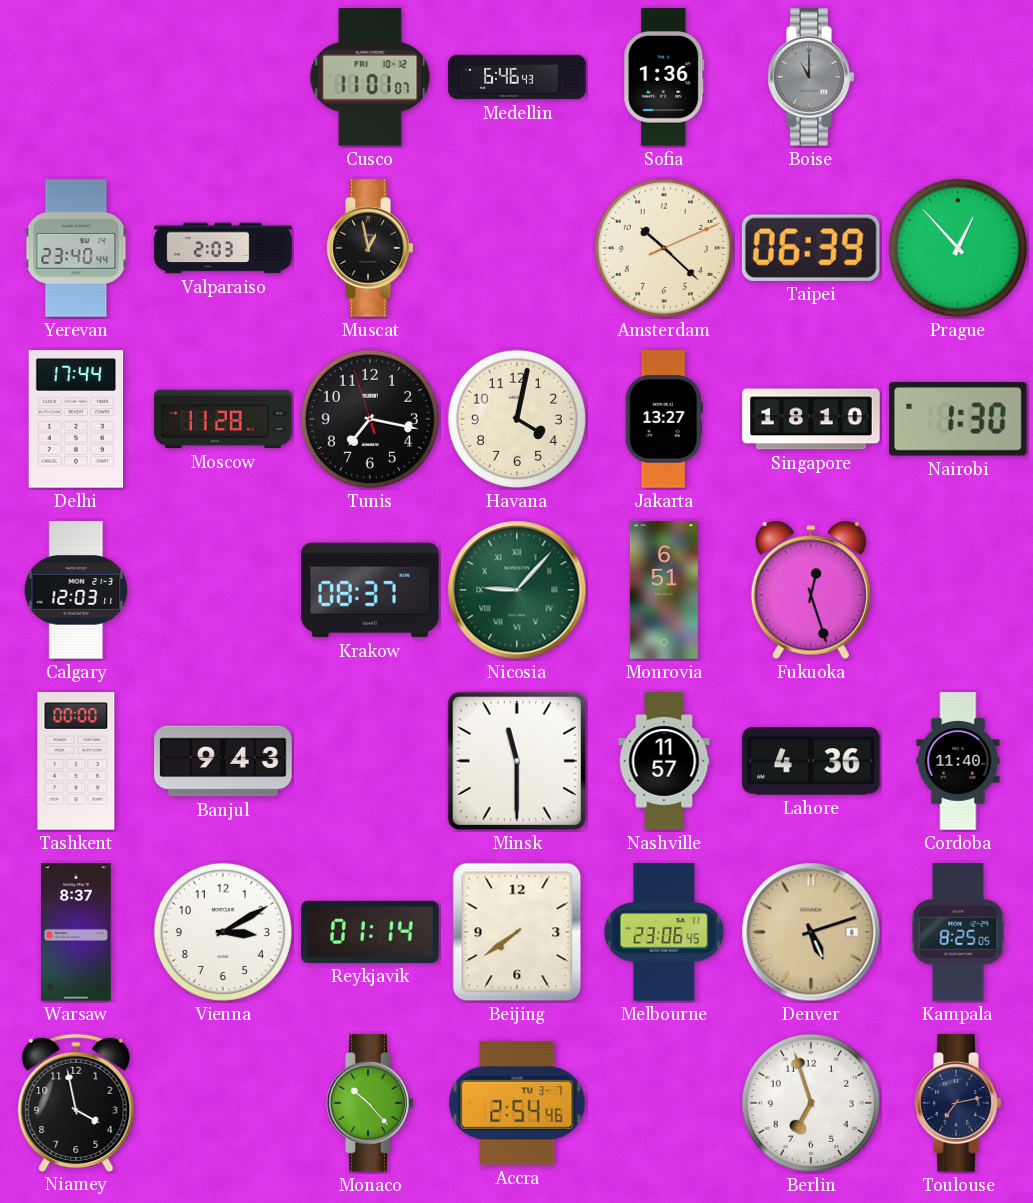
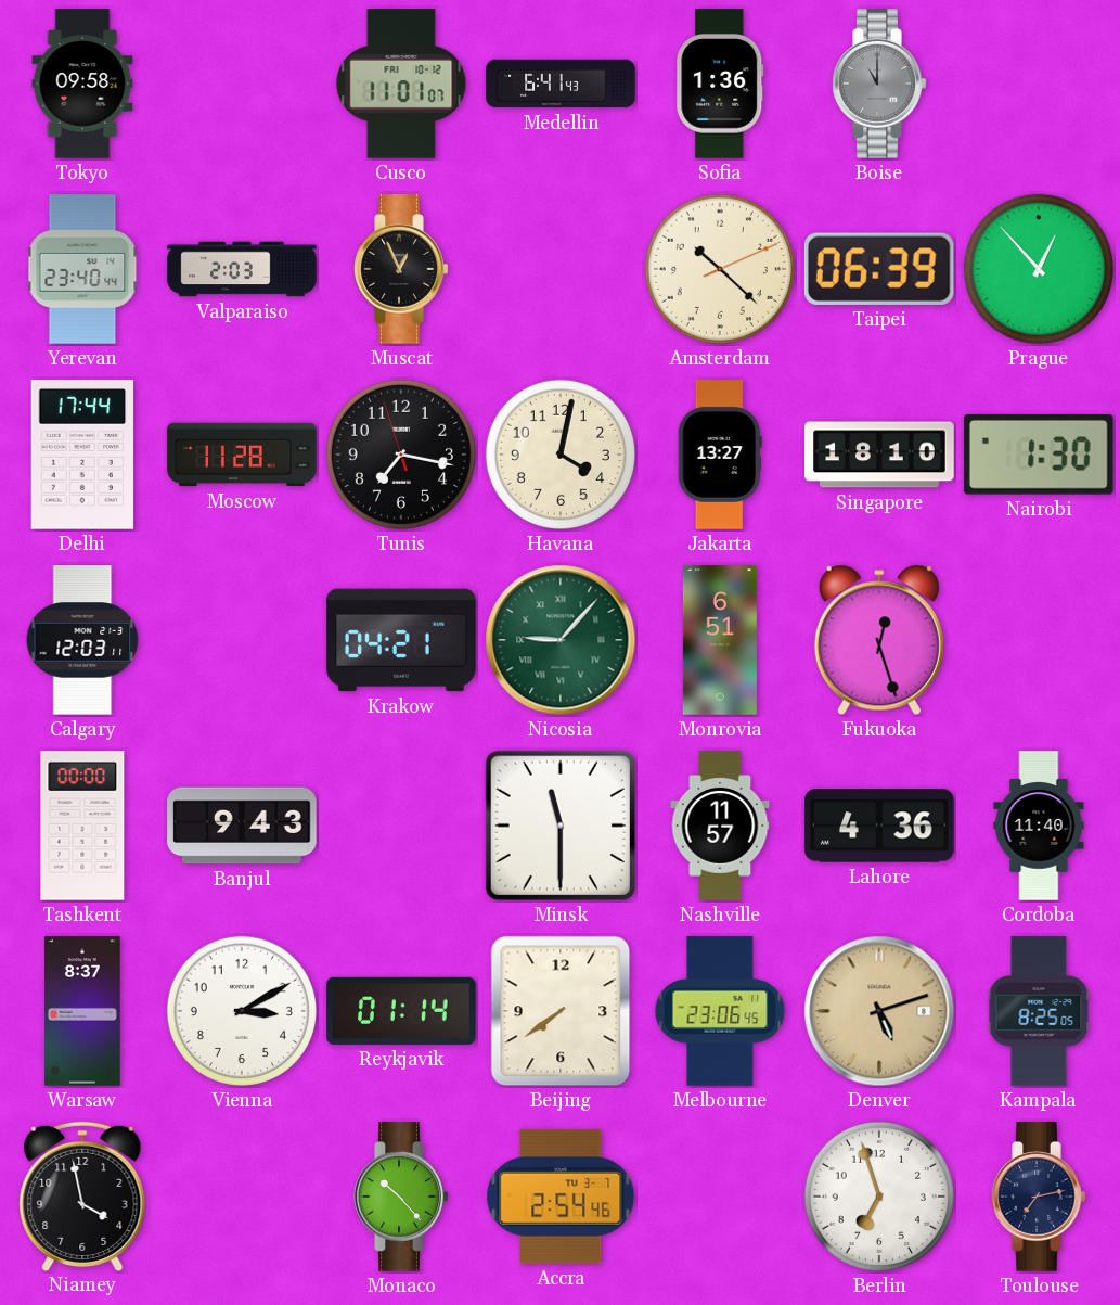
Tokyo: none -> 09:58 (82, 84)
Medellin: 6:46 -> 6:41 (561, 84)
Muscat: 12:58 -> 12:56 (401, 269)
Krakow: 08:37 -> 04:21 (401, 640)
